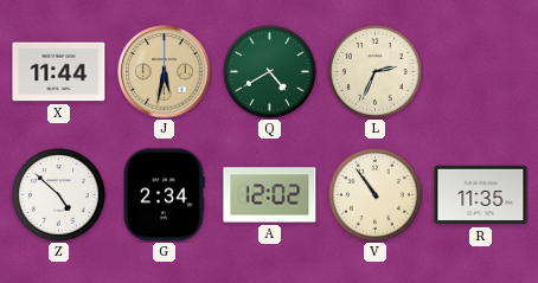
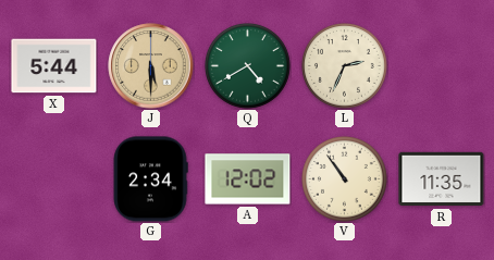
X: 11:44 -> 5:44 (54, 66)
J: 5:32 -> 5:30 (151, 66)
Z: 4:52 -> none (59, 195)
